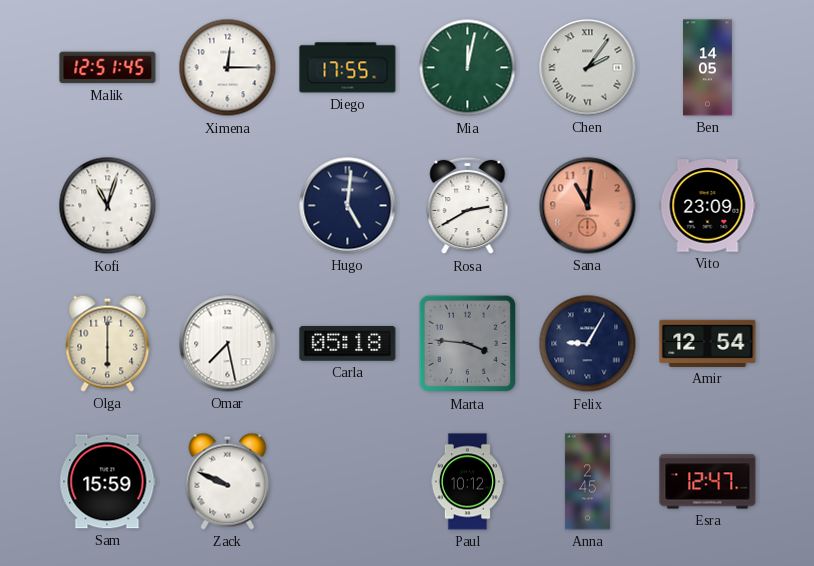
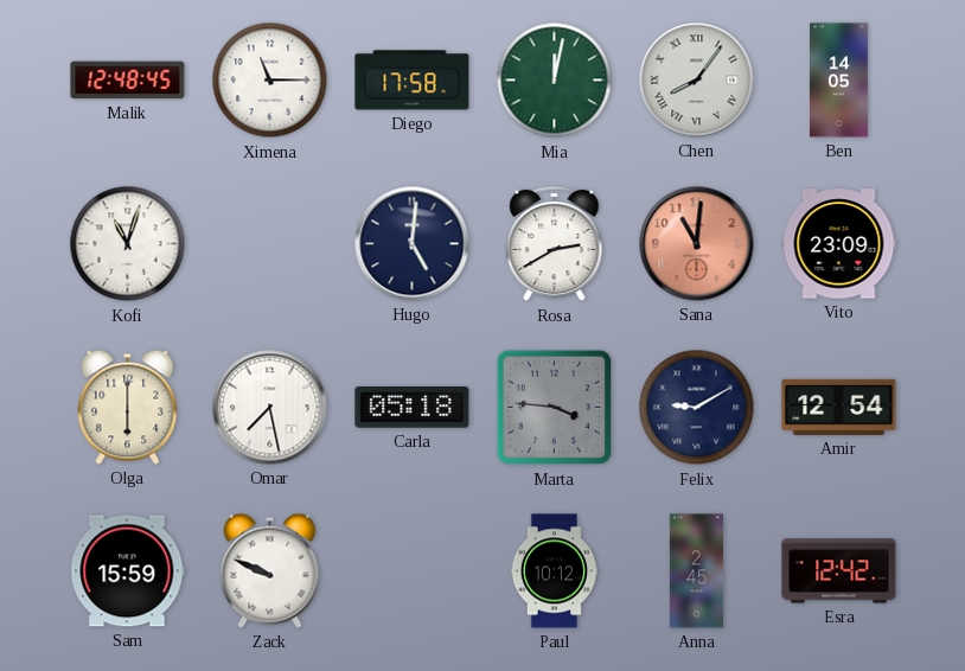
Malik: 12:51 -> 12:48 (128, 81)
Ximena: 12:15 -> 11:15 (270, 81)
Diego: 17:55 -> 17:58 (413, 81)
Chen: 2:06 -> 8:06 (697, 81)
Felix: 9:05 -> 9:10 (697, 408)
Esra: 12:47 -> 12:42 (839, 571)
